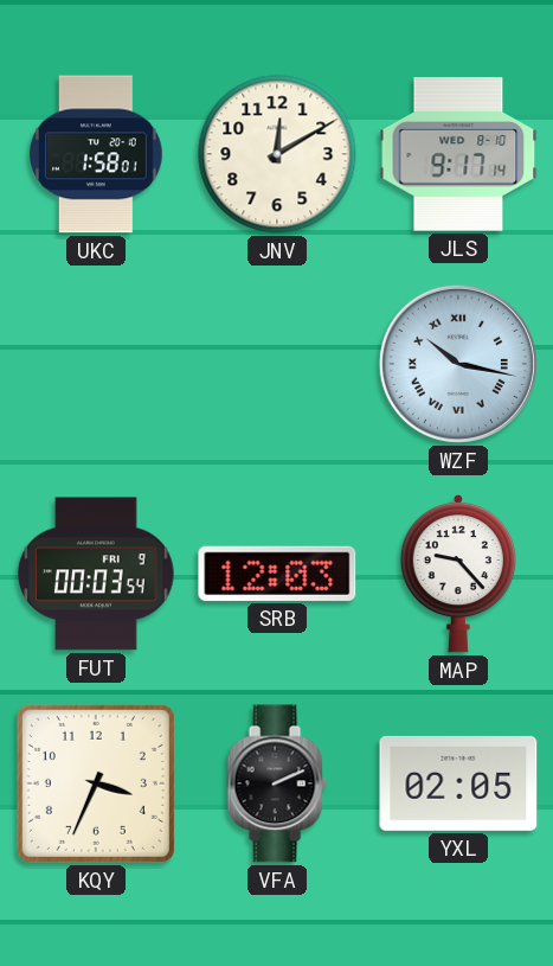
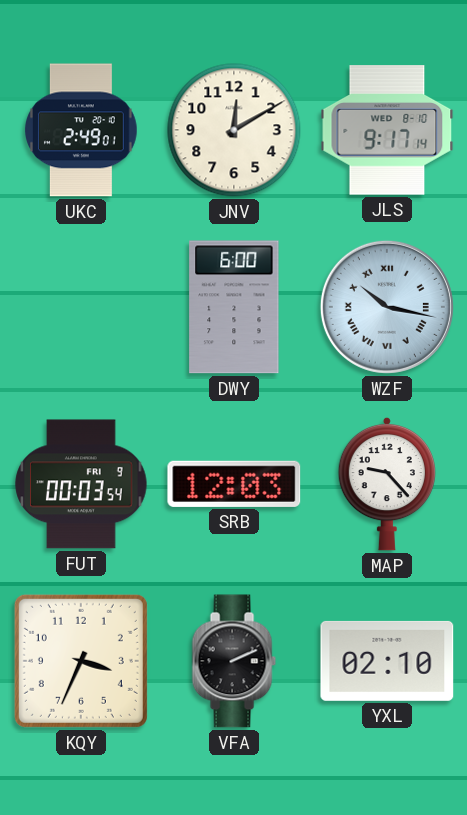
UKC: 1:58 -> 2:49 (82, 130)
DWY: none -> 6:00 (234, 307)
YXL: 02:05 -> 02:10 (387, 661)
